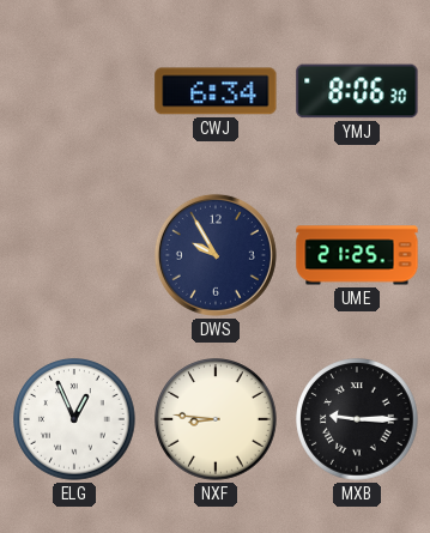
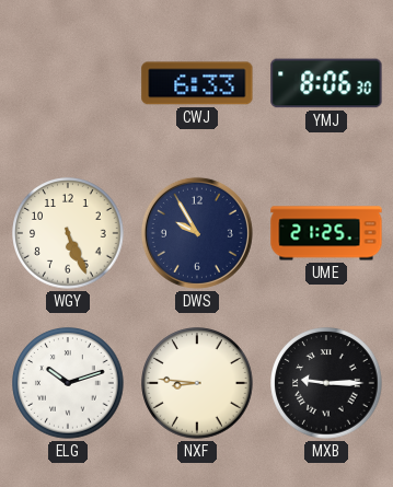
CWJ: 6:34 -> 6:33 (197, 83)
WGY: none -> 5:26 (68, 233)
ELG: 12:56 -> 10:12 (68, 383)
